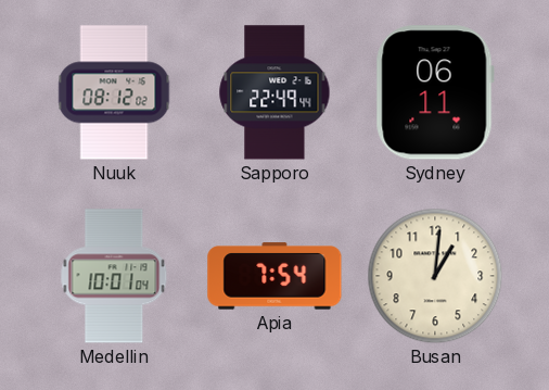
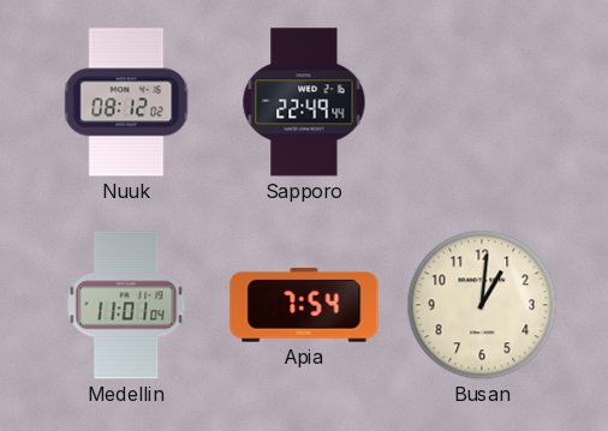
Sydney: 06:11 -> none (435, 92)
Medellin: 10:01 -> 11:01 (126, 305)
